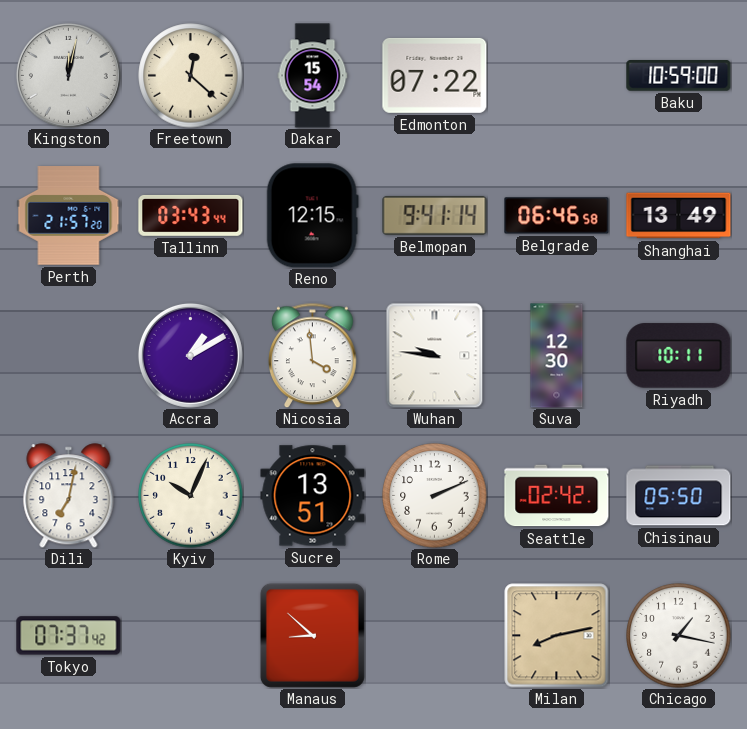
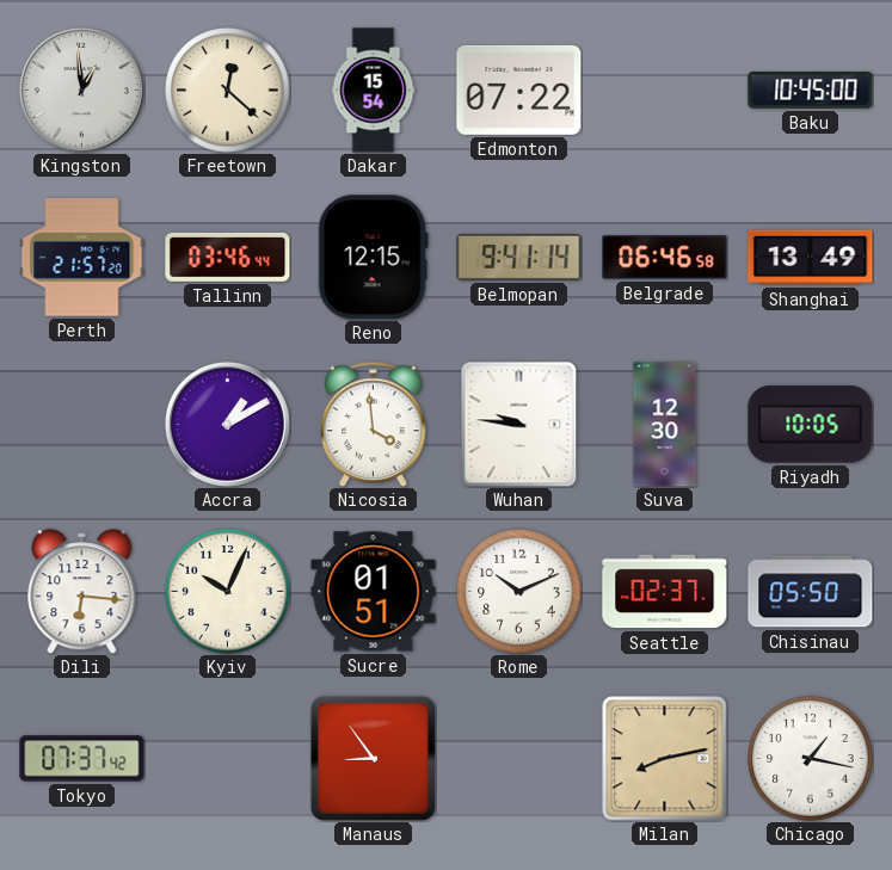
Kingston: 12:02 -> 12:59 (81, 90)
Baku: 10:59 -> 10:45 (811, 91)
Tallinn: 03:43 -> 03:46 (228, 257)
Riyadh: 10:11 -> 10:05 (811, 425)
Dili: 7:02 -> 6:16 (82, 592)
Sucre: 13:51 -> 01:51 (374, 592)
Rome: 2:11 -> 10:11 (519, 592)
Seattle: 02:42 -> 02:37 (665, 592)
Manaus: 8:52 -> 8:54 (373, 758)
